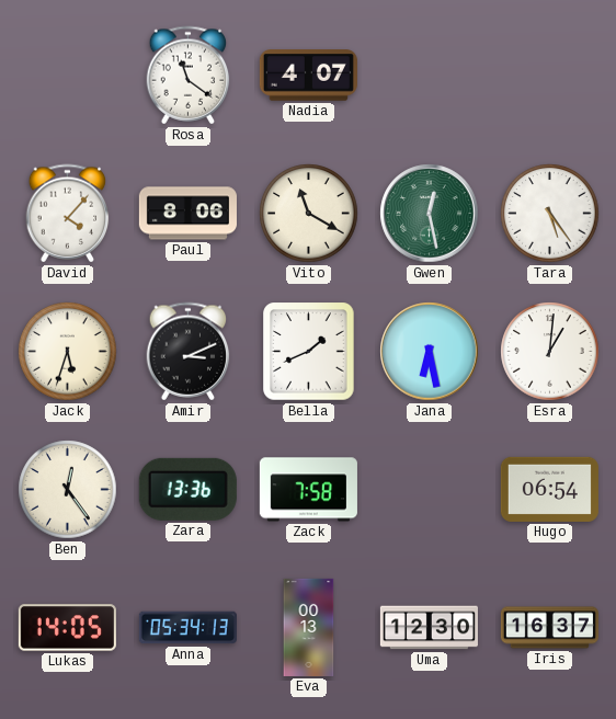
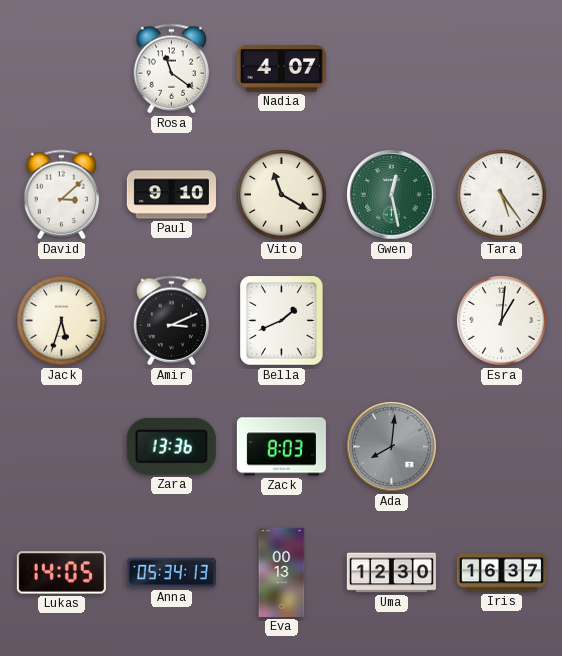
David: 4:07 -> 3:08 (62, 195)
Paul: 8:06 -> 9:10 (171, 195)
Jana: 6:28 -> none (430, 352)
Ben: 12:24 -> none (68, 490)
Zack: 7:58 -> 8:03 (281, 447)
Ada: none -> 8:01 (392, 447)
Hugo: 06:54 -> none (549, 489)
